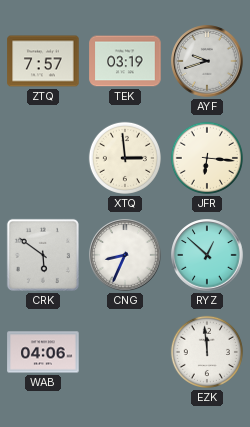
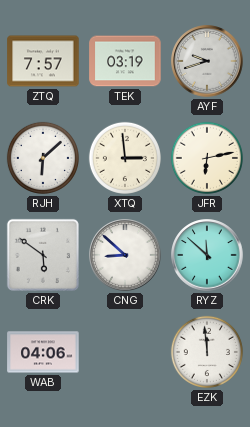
RJH: none -> 6:08 (43, 158)
JFR: 6:16 -> 6:13 (207, 158)
CNG: 8:34 -> 8:52 (125, 255)
RYZ: 12:52 -> 11:52 (207, 255)
